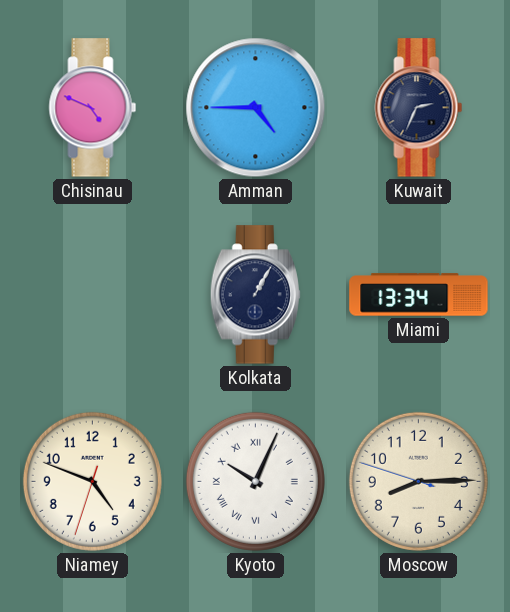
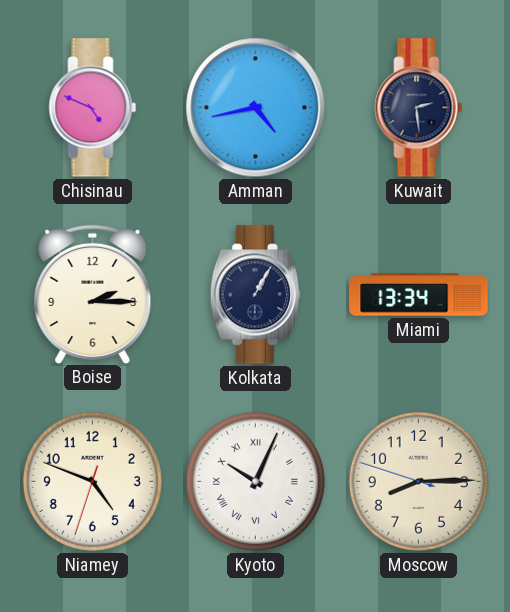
Amman: 4:45 -> 4:43 (256, 108)
Kuwait: 2:34 -> 2:29 (419, 108)
Boise: none -> 2:15 (93, 294)
